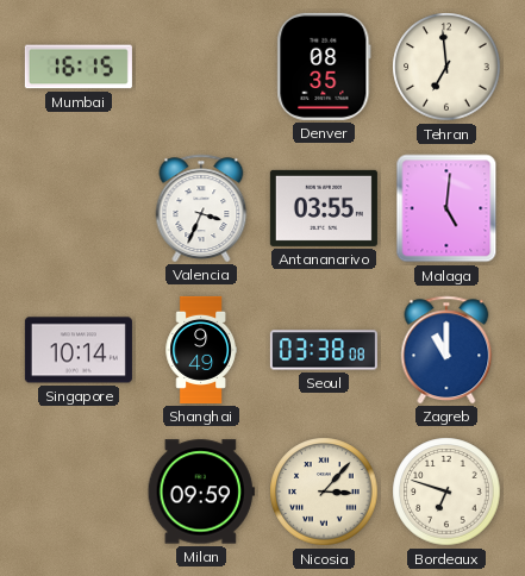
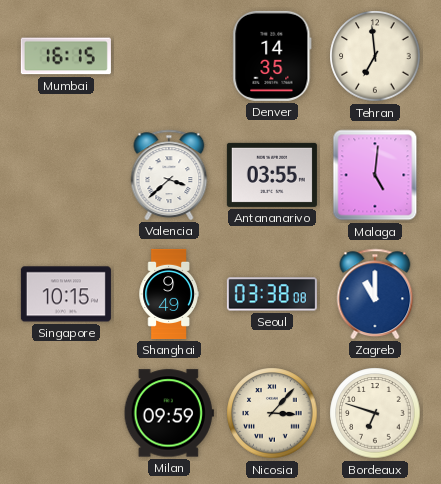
Denver: 08:35 -> 14:35 (272, 56)
Valencia: 3:34 -> 3:38 (169, 175)
Singapore: 10:14 -> 10:15 (66, 294)
